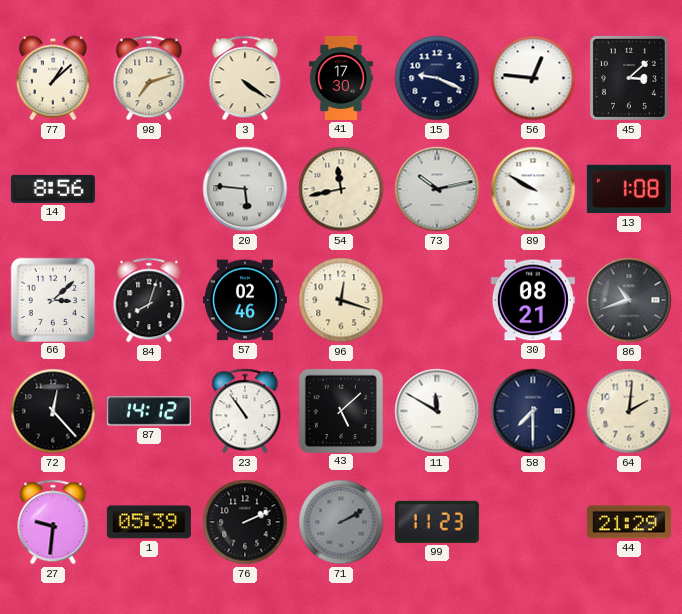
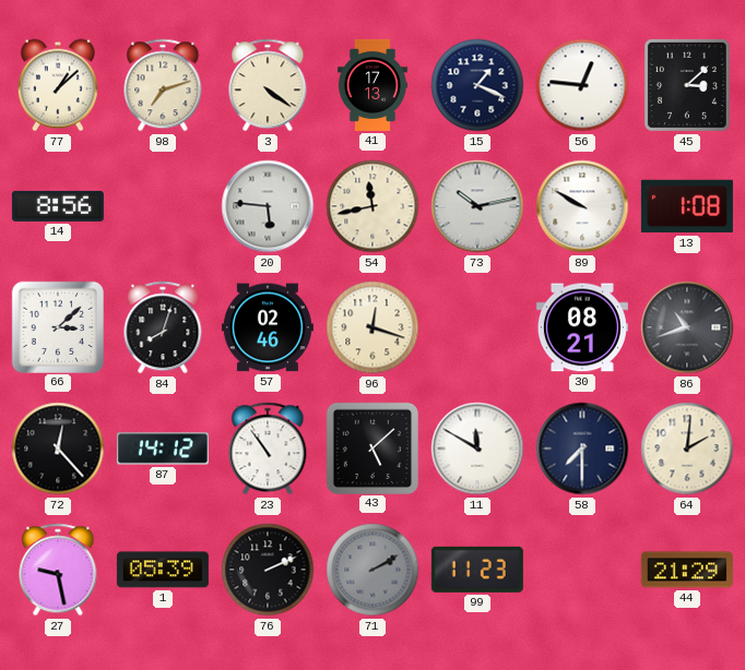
41: 17:30 -> 17:13 (372, 85)
15: 9:19 -> 1:19 (477, 85)
27: 9:31 -> 9:28 (58, 570)
